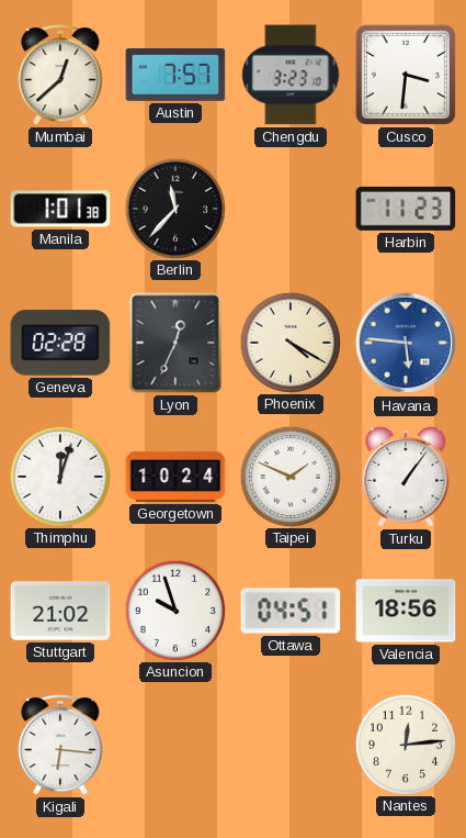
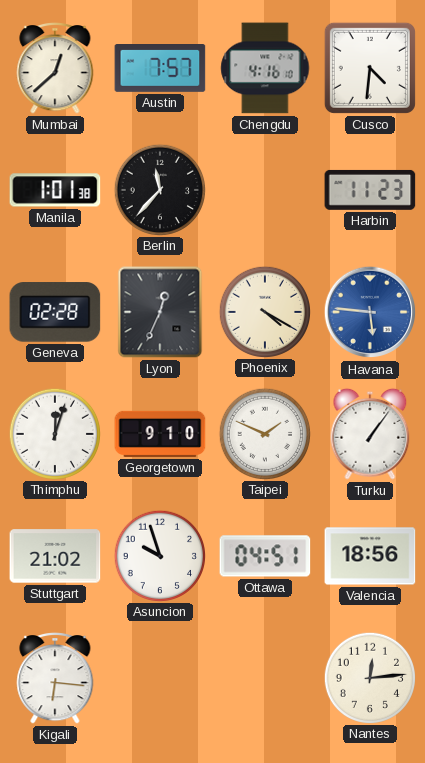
Chengdu: 3:23 -> 4:16 (265, 68)
Cusco: 3:31 -> 4:31 (370, 68)
Georgetown: 10:24 -> 9:10 (160, 434)
